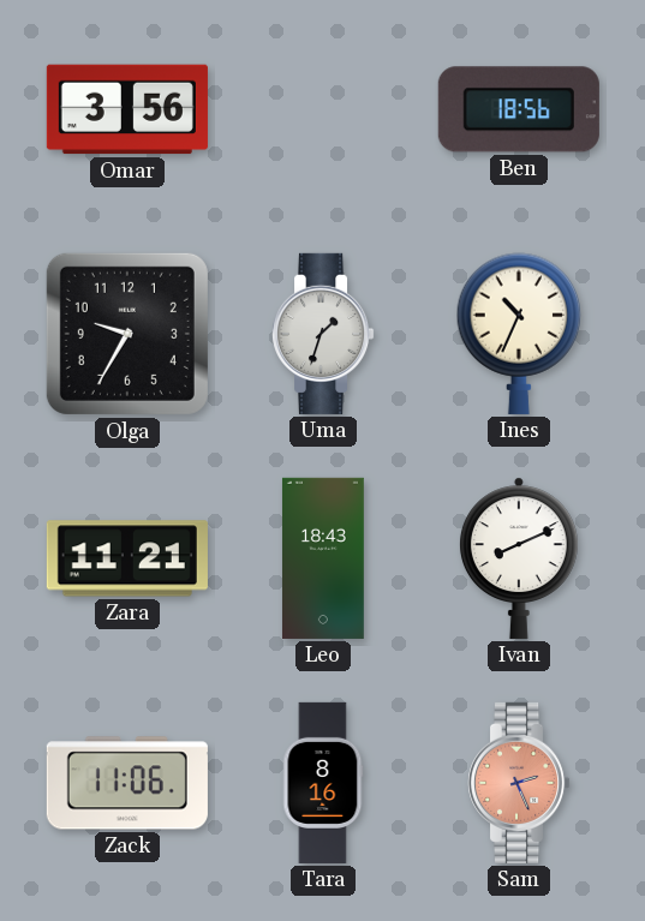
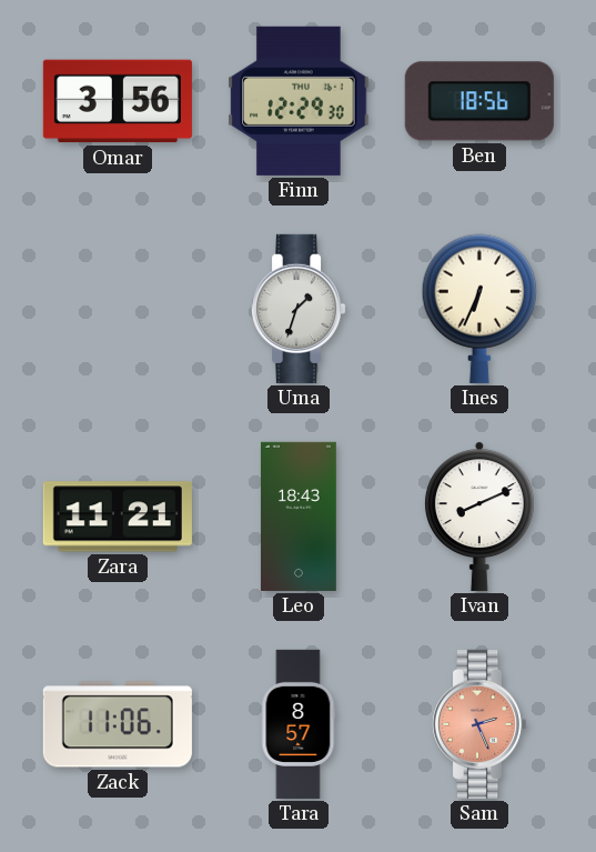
Finn: none -> 12:29 (299, 101)
Olga: 9:35 -> none (127, 334)
Ines: 10:34 -> 6:34 (479, 309)
Tara: 8:16 -> 8:57 (299, 724)
